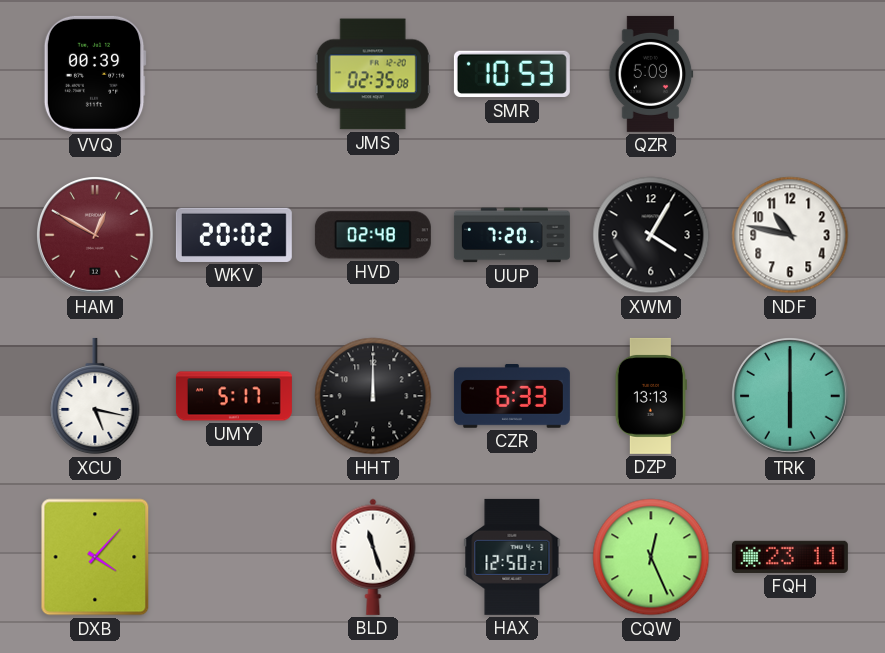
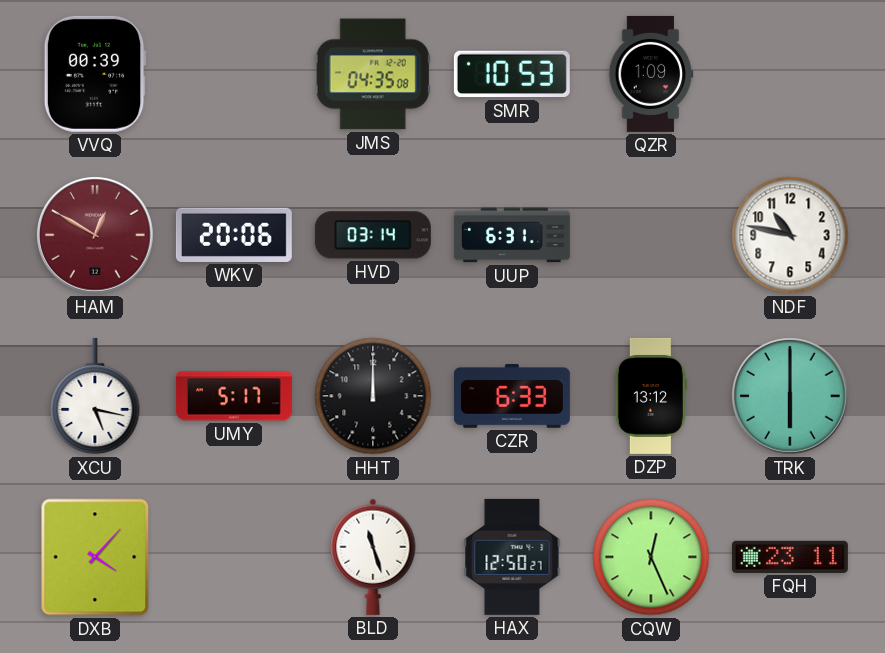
JMS: 02:35 -> 04:35 (373, 74)
QZR: 5:09 -> 1:09 (651, 74)
WKV: 20:02 -> 20:06 (234, 235)
HVD: 02:48 -> 03:14 (373, 235)
UUP: 7:20 -> 6:31 (512, 235)
XWM: 4:05 -> none (651, 235)
DZP: 13:13 -> 13:12 (651, 396)
